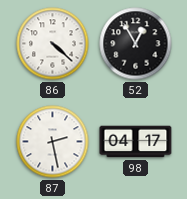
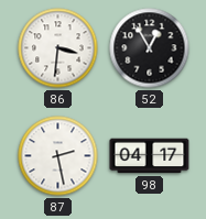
86: 4:22 -> 3:31 (58, 48)
